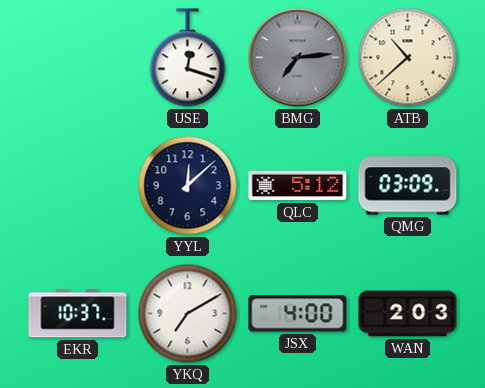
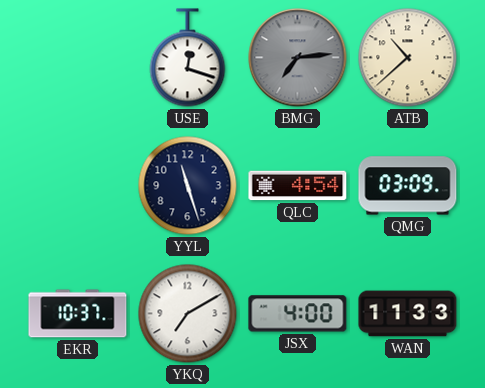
YYL: 12:08 -> 11:27 (188, 186)
QLC: 5:12 -> 4:54 (298, 186)
WAN: 2:03 -> 11:33 (408, 314)
